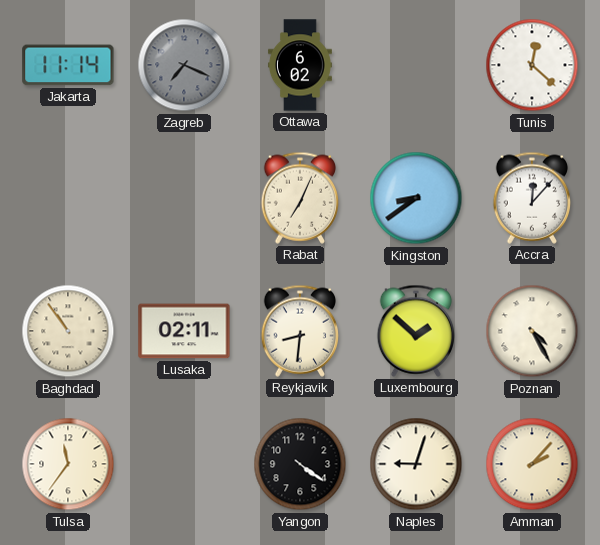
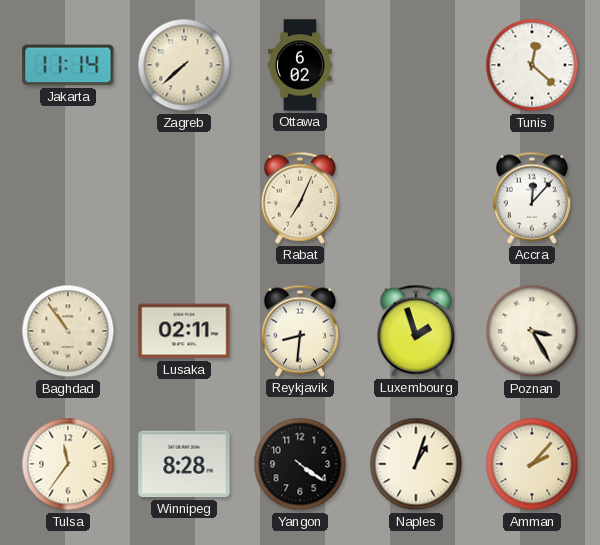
Zagreb: 7:19 -> 7:38 (184, 65)
Zagreb dial: grey -> cream (184, 65)
Kingston: 8:39 -> none (416, 198)
Luxembourg: 1:52 -> 1:57 (416, 331)
Poznan: 4:25 -> 3:25 (532, 331)
Winnipeg: none -> 8:28 (184, 464)
Naples: 9:03 -> 1:03 (416, 464)
